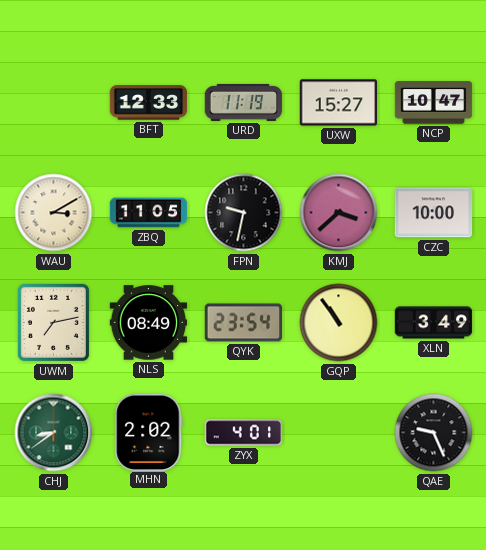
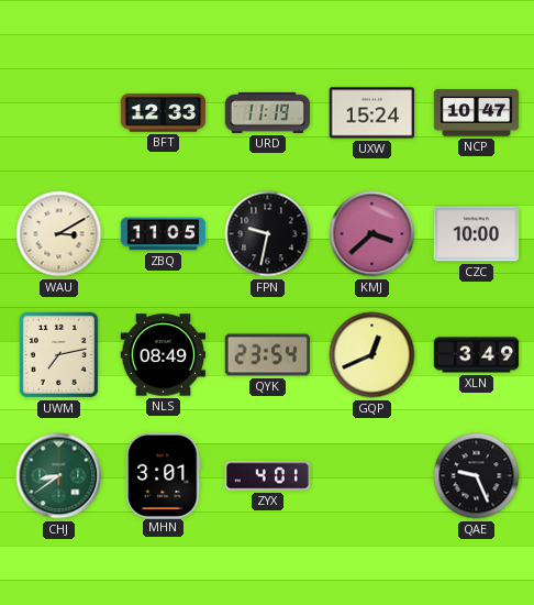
UXW: 15:27 -> 15:24 (372, 113)
GQP: 10:54 -> 12:41 (372, 355)
MHN: 2:02 -> 3:01 (164, 475)
